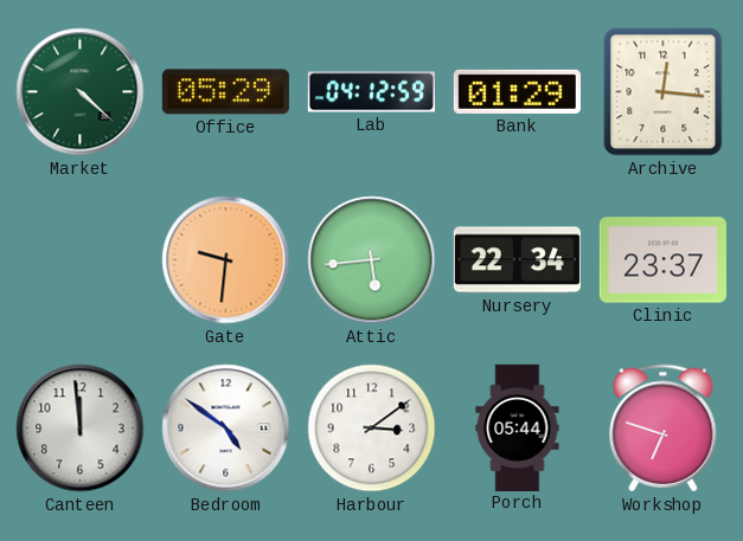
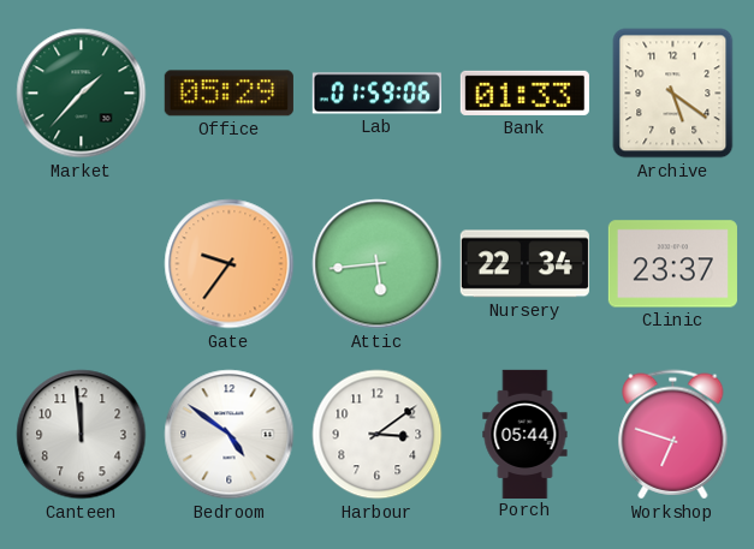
Market: 4:22 -> 1:37 (82, 94)
Lab: 04:12 -> 01:59 (376, 94)
Bank: 01:29 -> 01:33 (524, 93)
Archive: 12:16 -> 5:21 (673, 94)
Gate: 9:31 -> 9:36 (230, 264)
